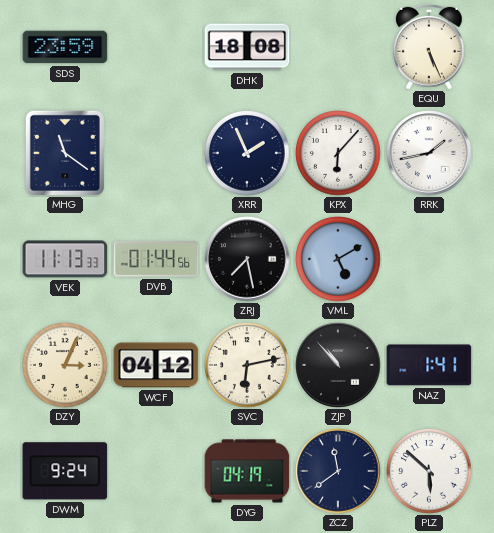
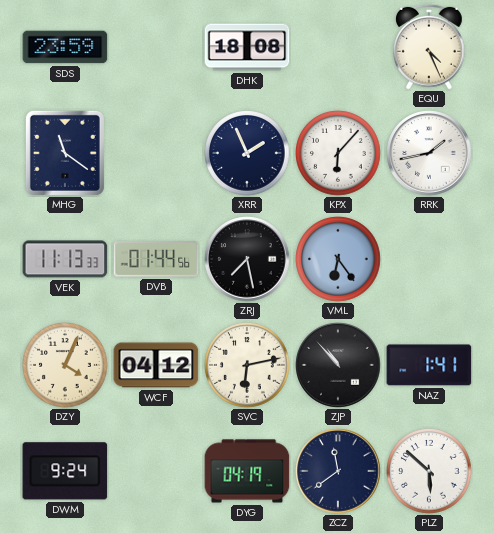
EQU: 5:26 -> 4:26 (430, 47)
VML: 5:10 -> 6:24 (338, 260)
DZY: 3:04 -> 4:04 (65, 366)
